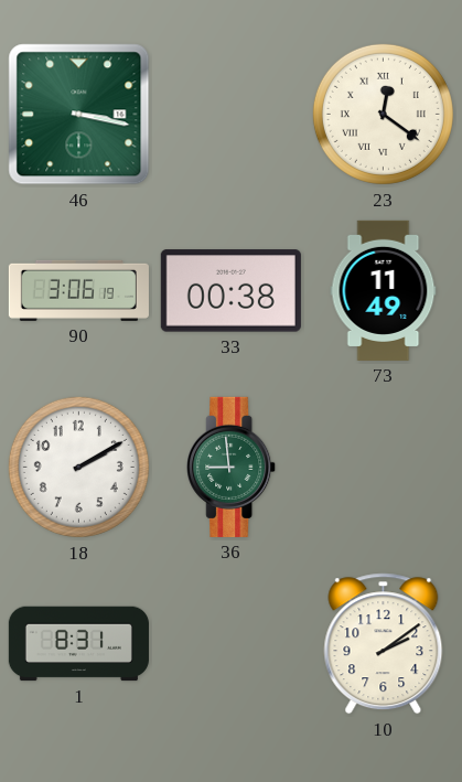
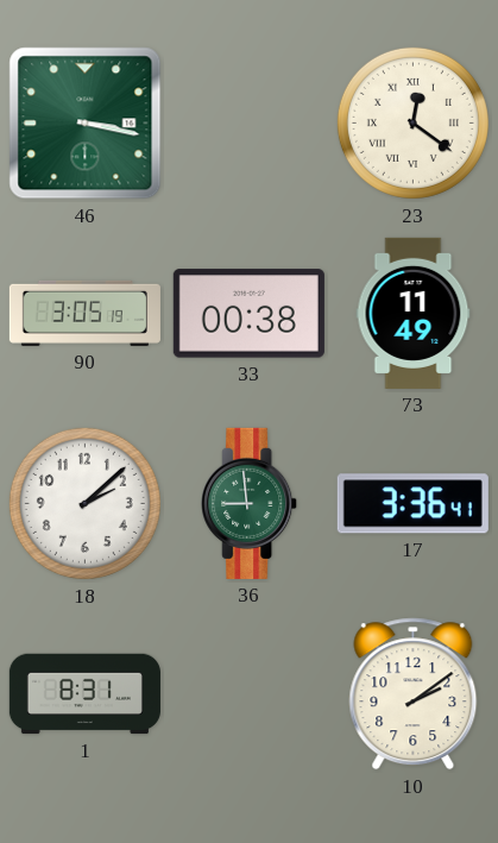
90: 3:06 -> 3:05 (84, 313)
18: 2:10 -> 2:08 (84, 503)
17: none -> 3:36 (412, 504)
